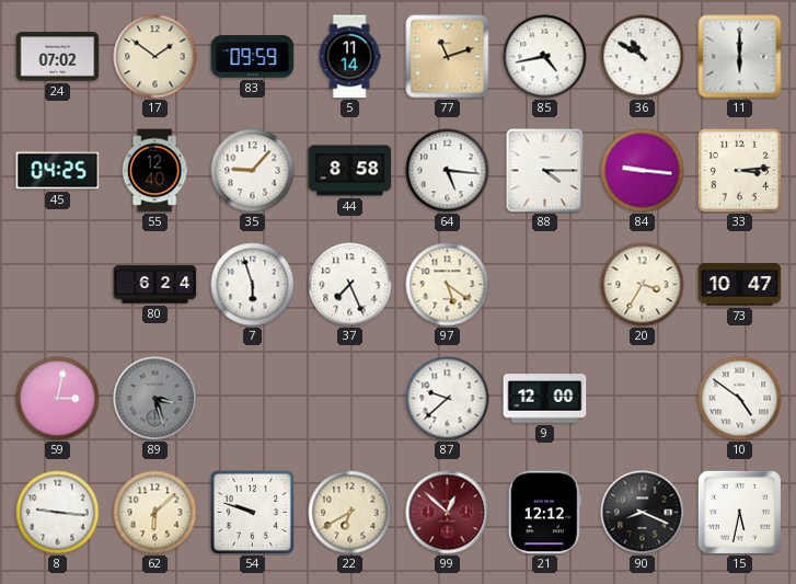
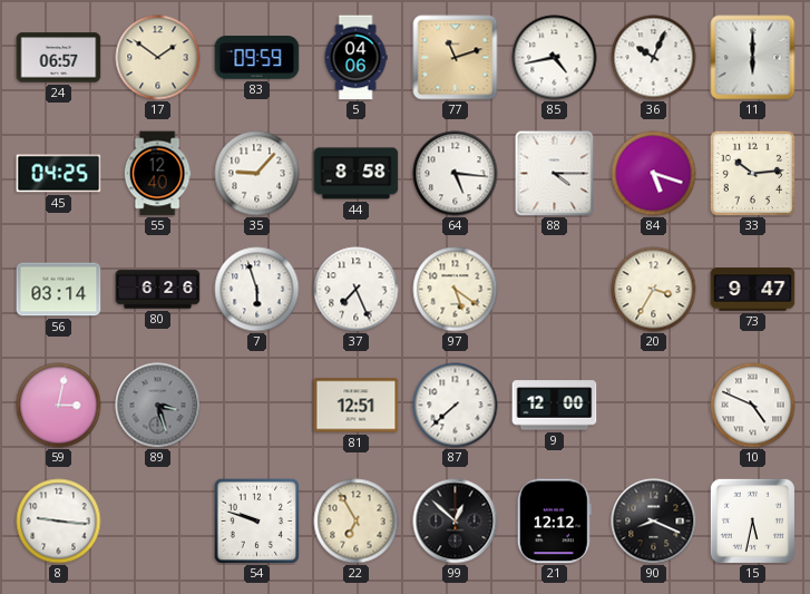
24: 07:02 -> 06:57 (59, 58)
5: 11:14 -> 04:06 (355, 58)
36: 10:50 -> 10:04 (654, 58)
84: 9:16 -> 5:18 (654, 174)
33: 3:14 -> 10:14 (752, 173)
56: none -> 03:14 (59, 290)
80: 6:24 -> 6:26 (158, 290)
73: 10:47 -> 9:47 (753, 290)
81: none -> 12:51 (357, 406)
87: 9:38 -> 7:38 (456, 406)
10: 4:51 -> 4:49 (753, 406)
62: 6:08 -> none (155, 513)
22: 6:40 -> 6:55 (357, 522)
99 dial: burgundy -> black (456, 522)
